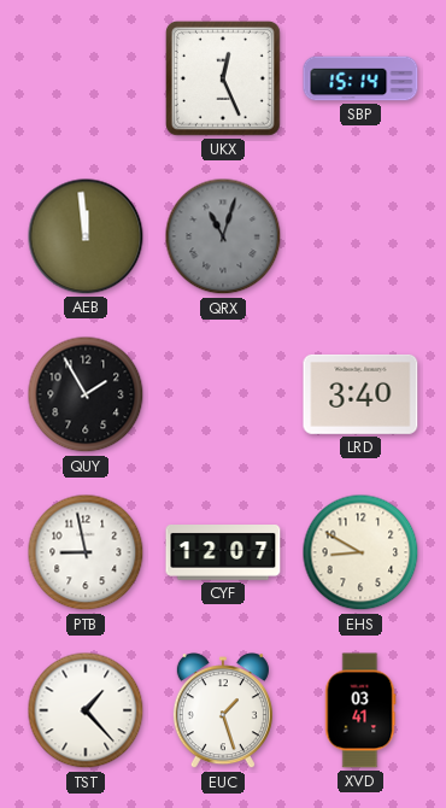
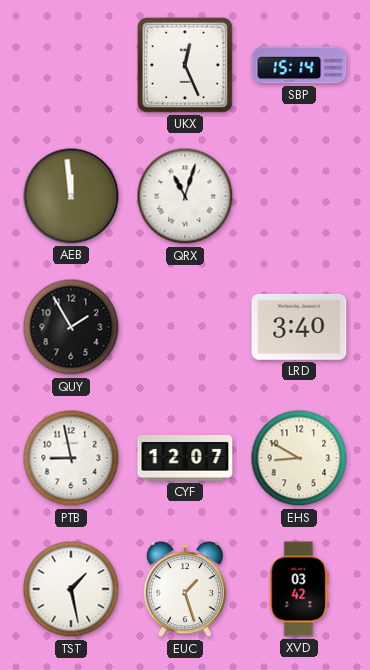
QRX dial: grey -> white (185, 196)
TST: 1:23 -> 1:28 (71, 589)
XVD: 03:41 -> 03:42 (299, 589)
